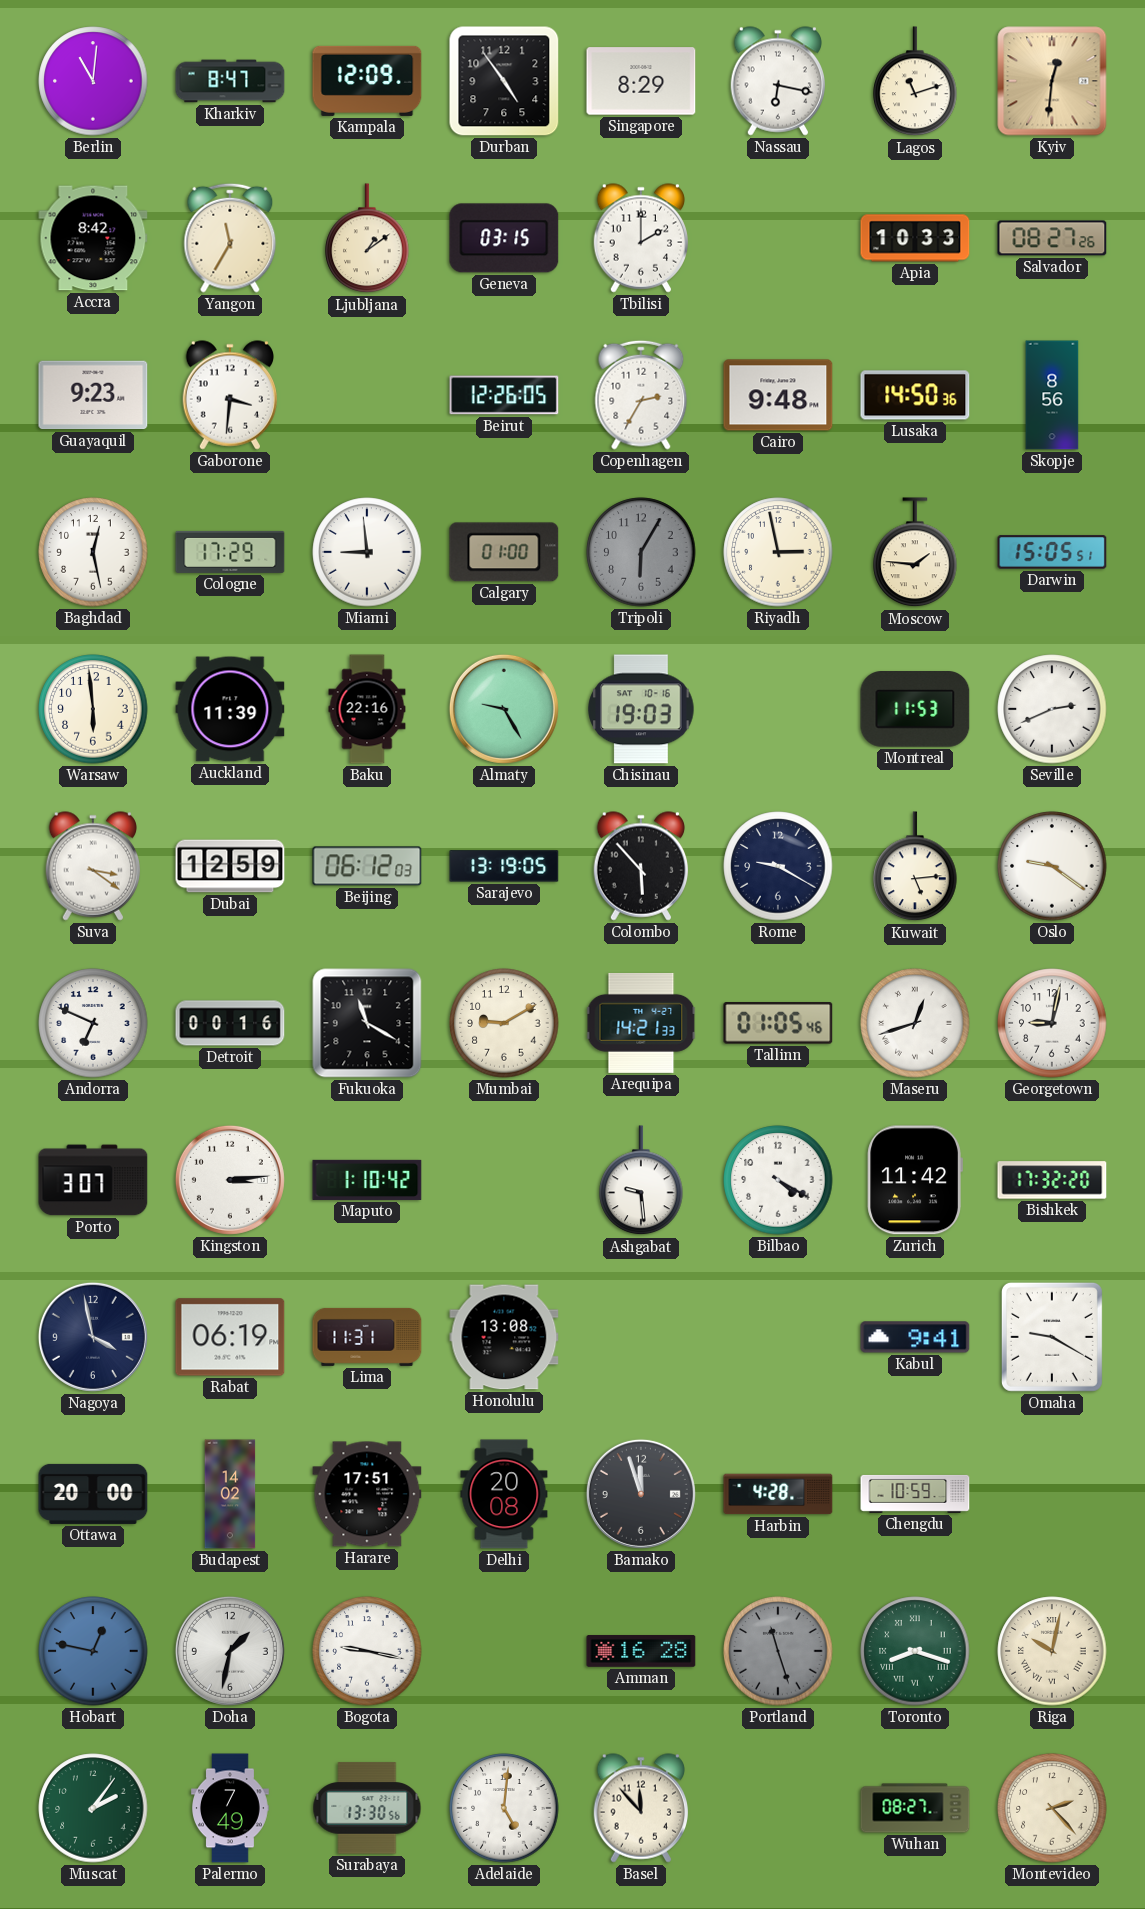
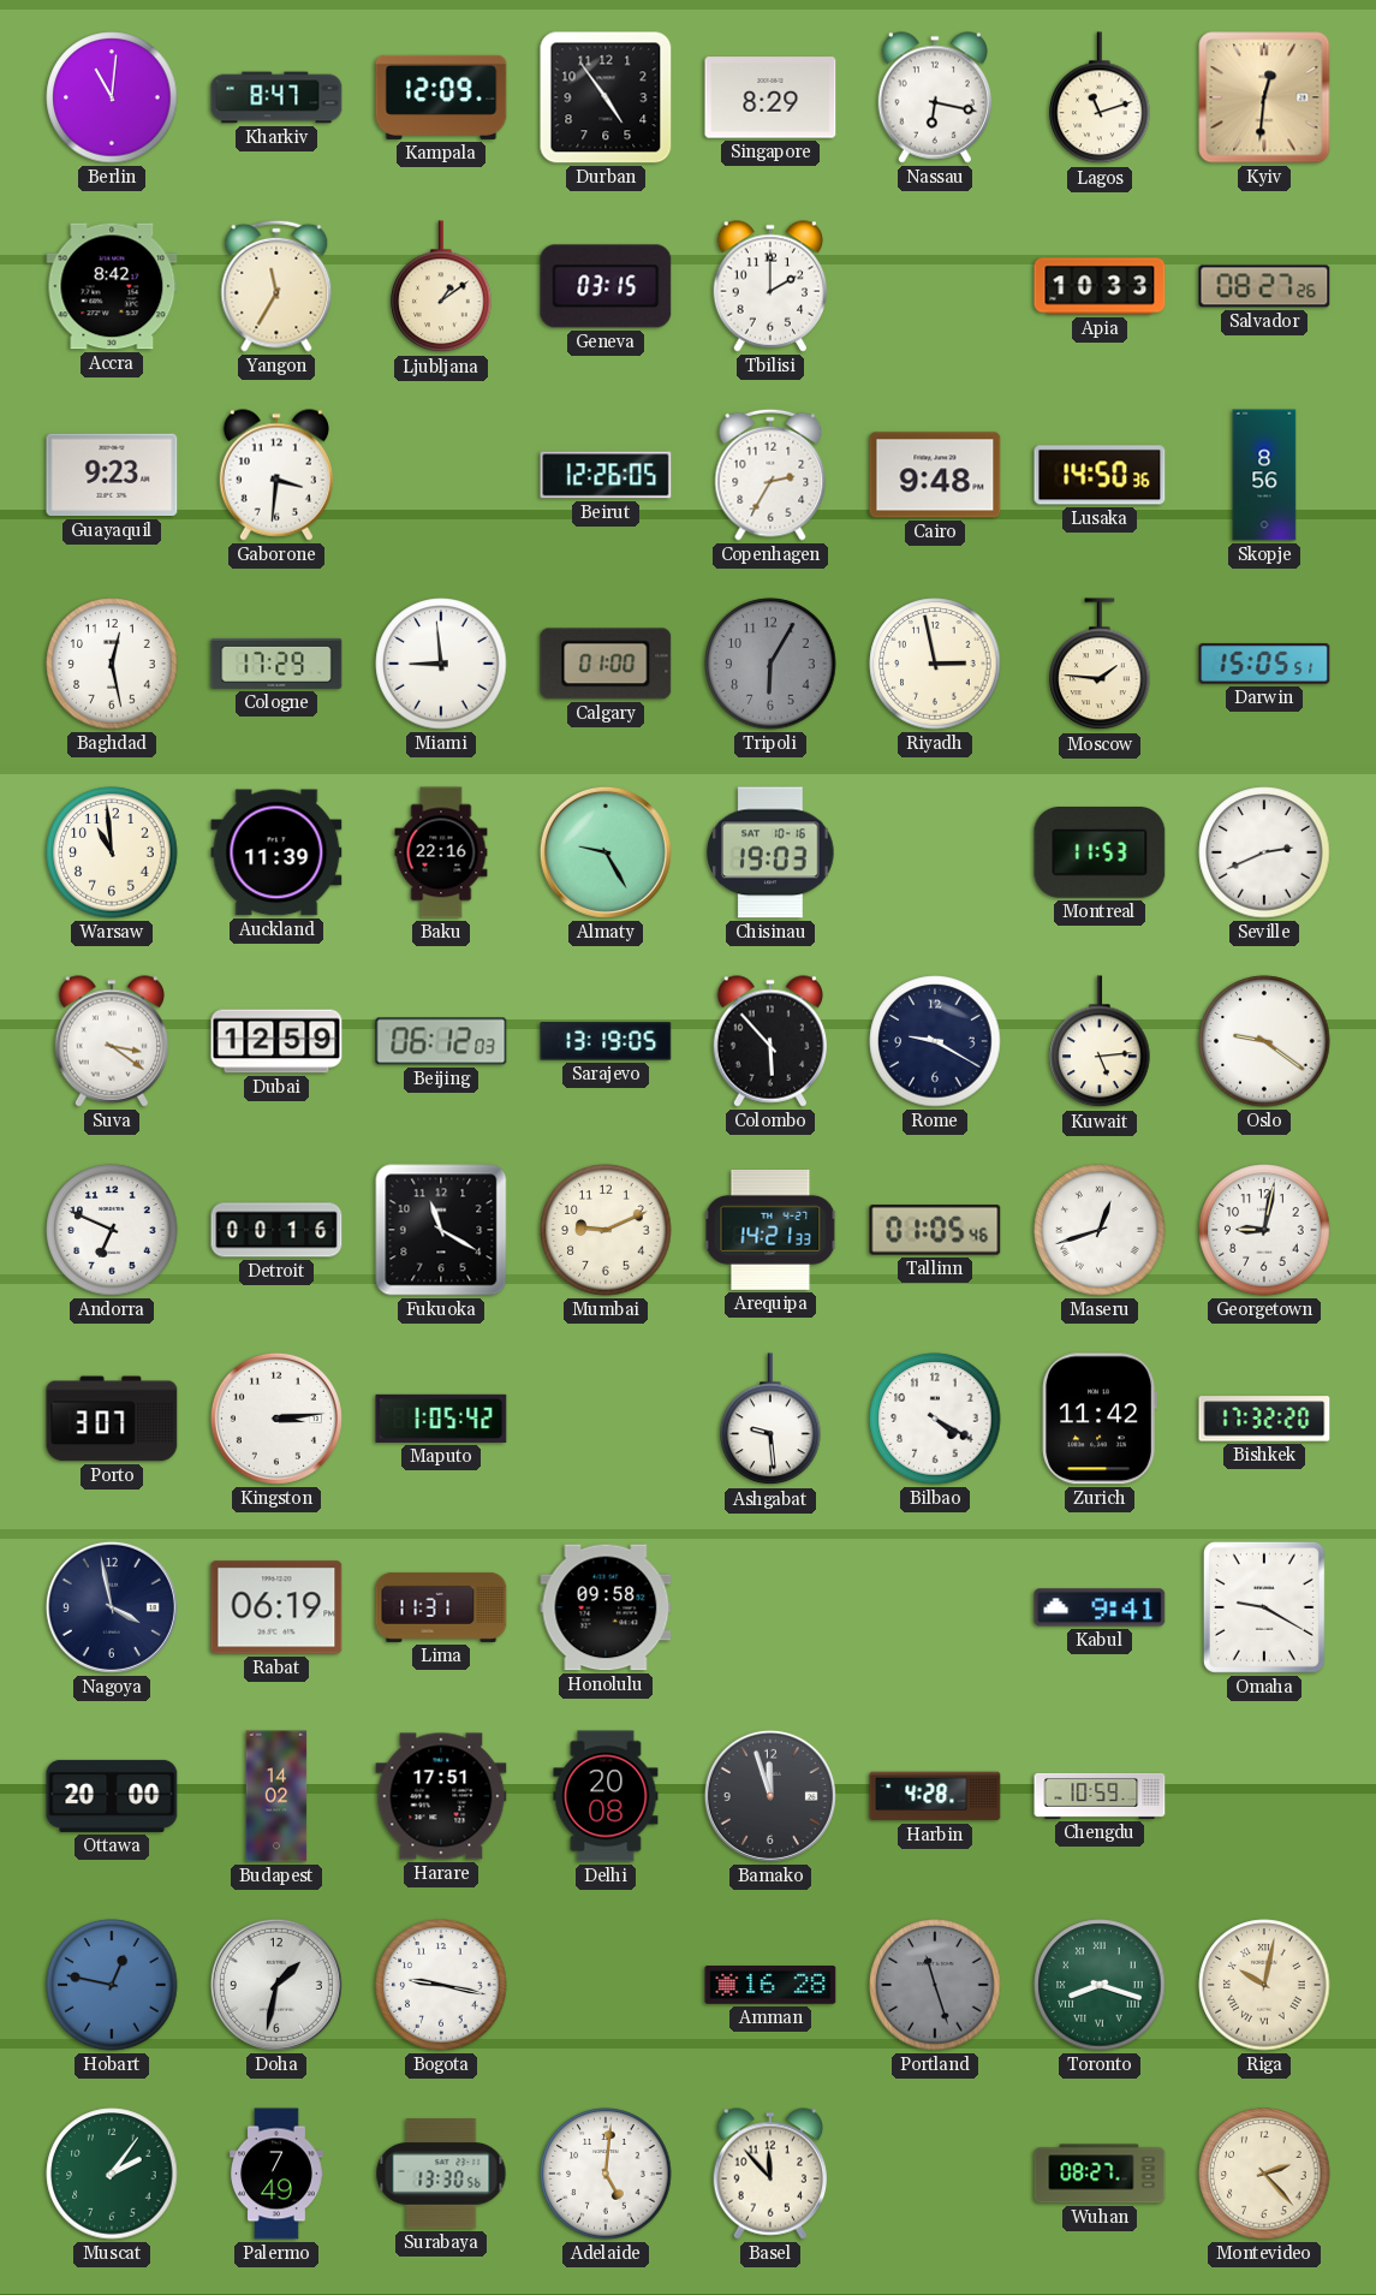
Warsaw: 5:59 -> 10:59 (112, 852)
Mumbai: 9:10 -> 9:11 (606, 1230)
Maputo: 1:10 -> 1:05 (441, 1419)
Honolulu: 13:08 -> 09:58 (606, 1607)
